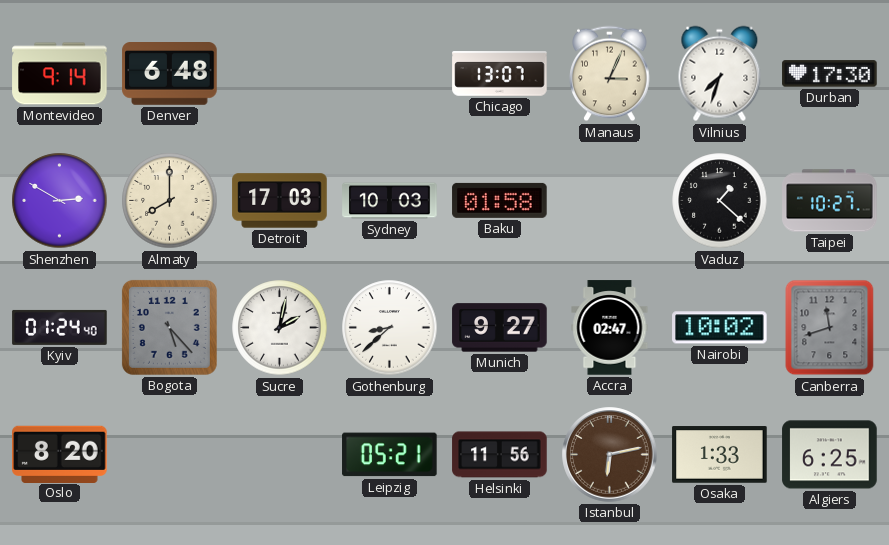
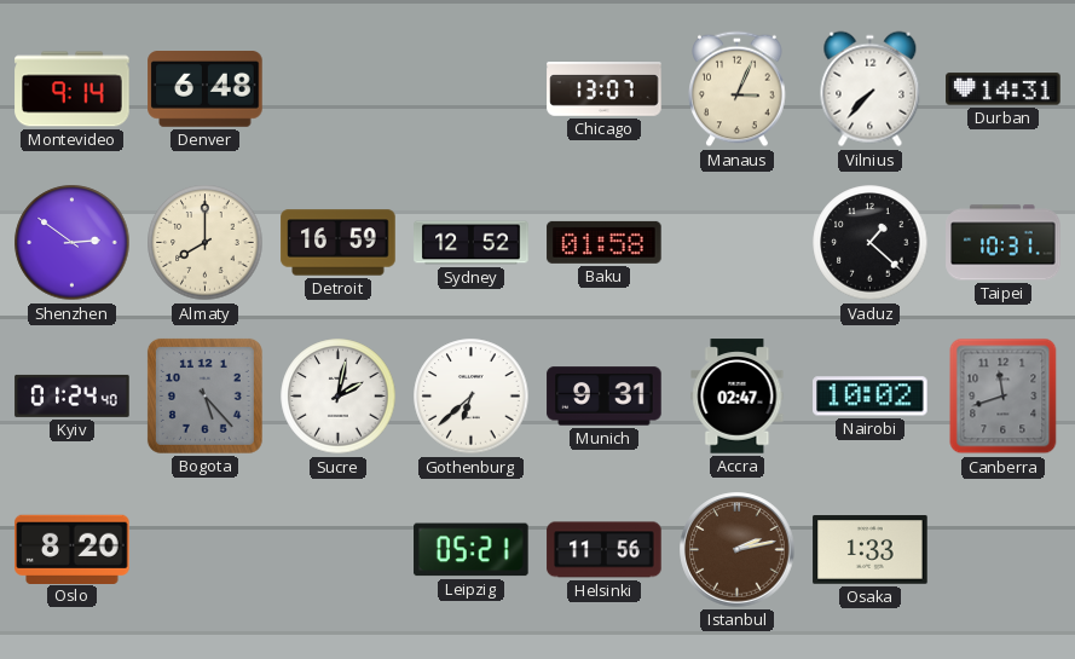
Vilnius: 7:33 -> 7:37 (871, 89)
Durban: 17:30 -> 14:31 (1004, 89)
Shenzhen: 2:50 -> 2:51 (73, 243)
Detroit: 17:03 -> 16:59 (339, 243)
Sydney: 10:03 -> 12:52 (472, 243)
Taipei: 10:27 -> 10:31 (1004, 243)
Gothenburg: 8:38 -> 6:38 (472, 397)
Munich: 9:27 -> 9:31 (605, 397)
Istanbul: 6:13 -> 2:13 (738, 550)
Algiers: 6:25 -> none (830, 455)
